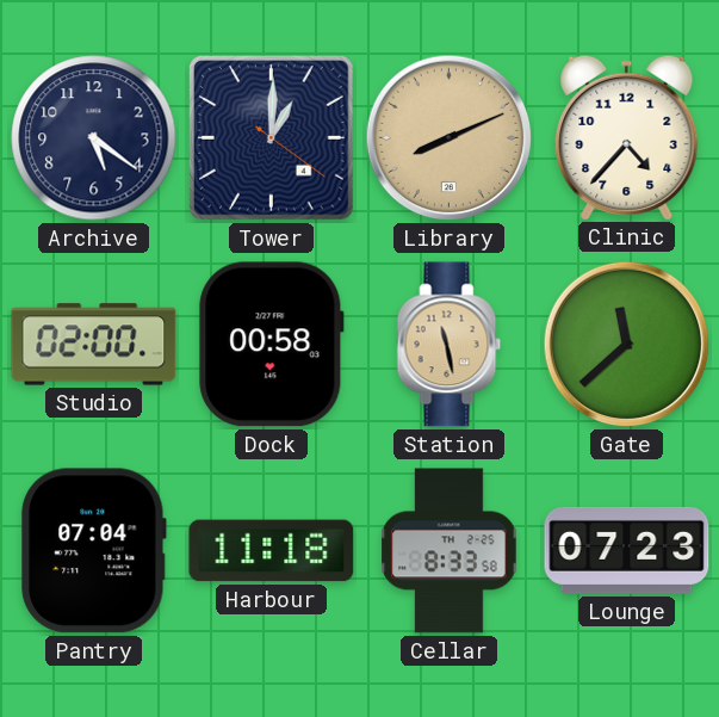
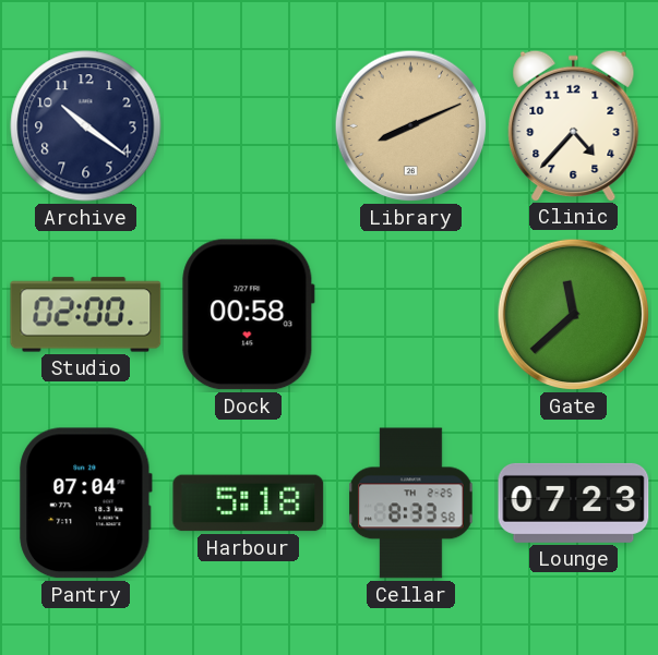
Archive: 5:21 -> 10:21 (86, 126)
Tower: 1:00 -> none (272, 138)
Station: 11:28 -> none (450, 345)
Harbour: 11:18 -> 5:18 (249, 504)
